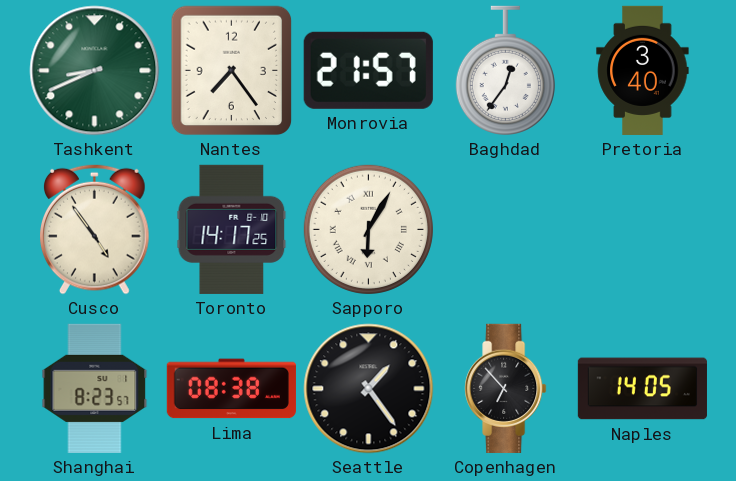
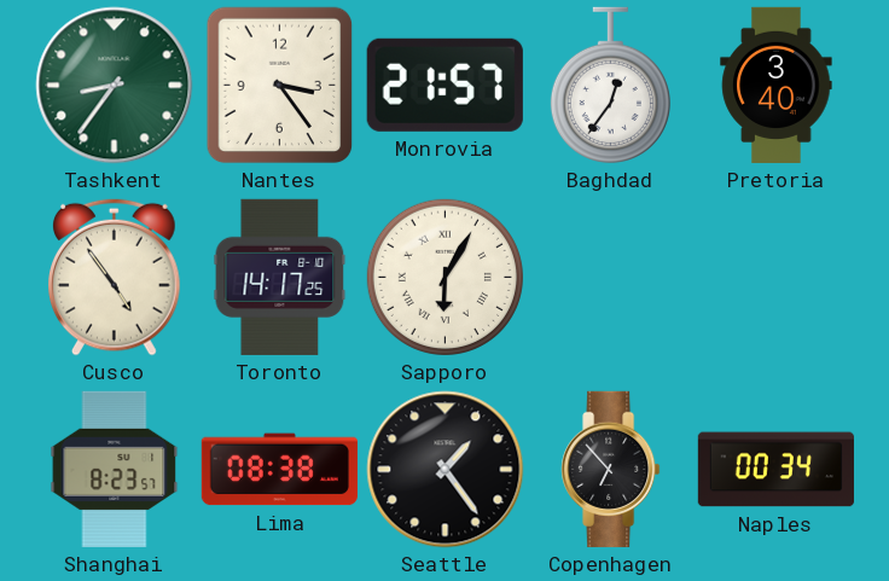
Tashkent: 8:41 -> 8:36 (115, 86)
Nantes: 7:24 -> 3:24 (280, 86)
Naples: 14:05 -> 00:34 (775, 470)
